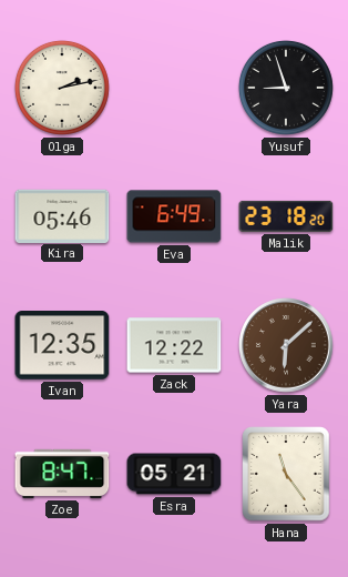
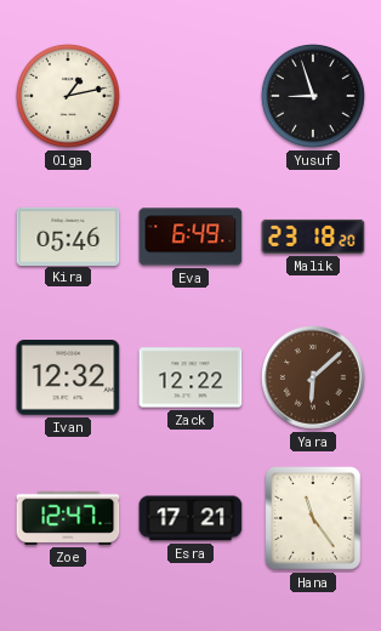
Olga: 2:13 -> 1:13 (68, 96)
Ivan: 12:35 -> 12:32 (68, 379)
Zoe: 8:47 -> 12:47 (68, 518)
Esra: 05:21 -> 17:21 (190, 518)
